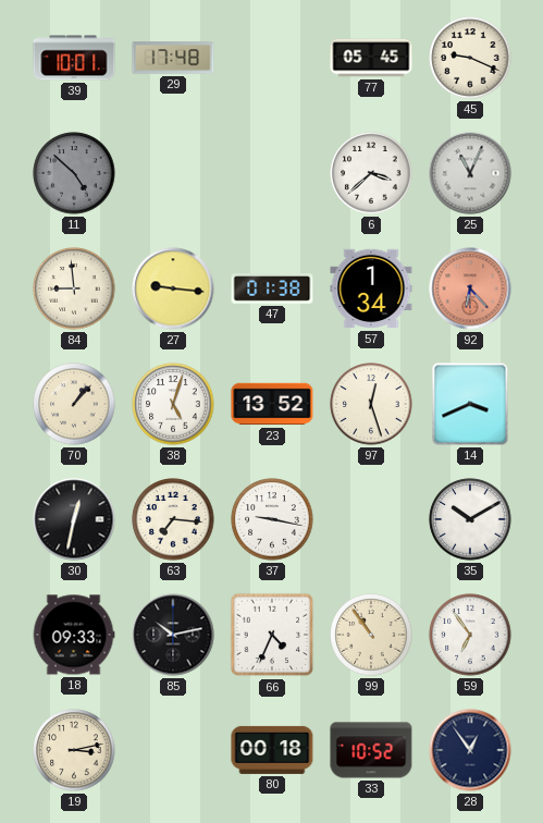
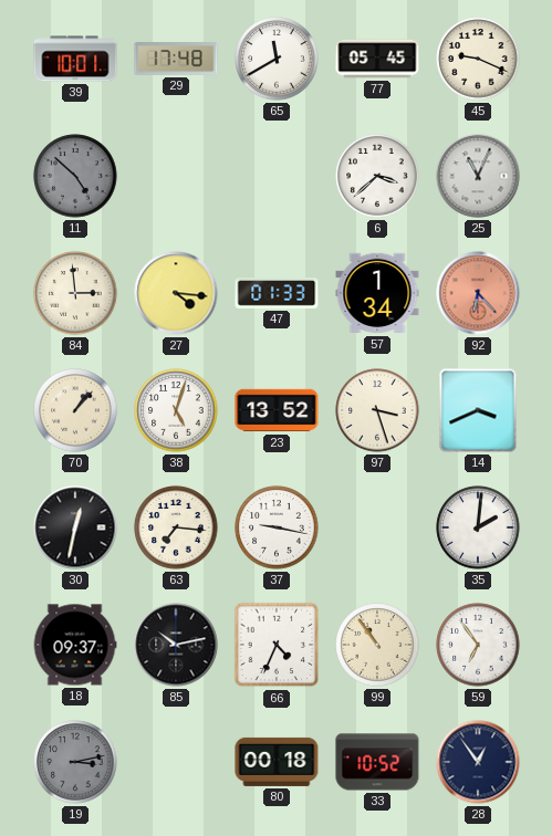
65: none -> 11:40 (277, 59)
84: 8:59 -> 2:59 (75, 293)
27: 9:16 -> 4:16 (176, 293)
47: 01:38 -> 01:33 (277, 294)
97: 12:27 -> 3:27 (377, 410)
35: 10:10 -> 2:01 (478, 527)
18: 09:33 -> 09:37 (75, 645)
19 dial: cream -> grey (75, 762)
